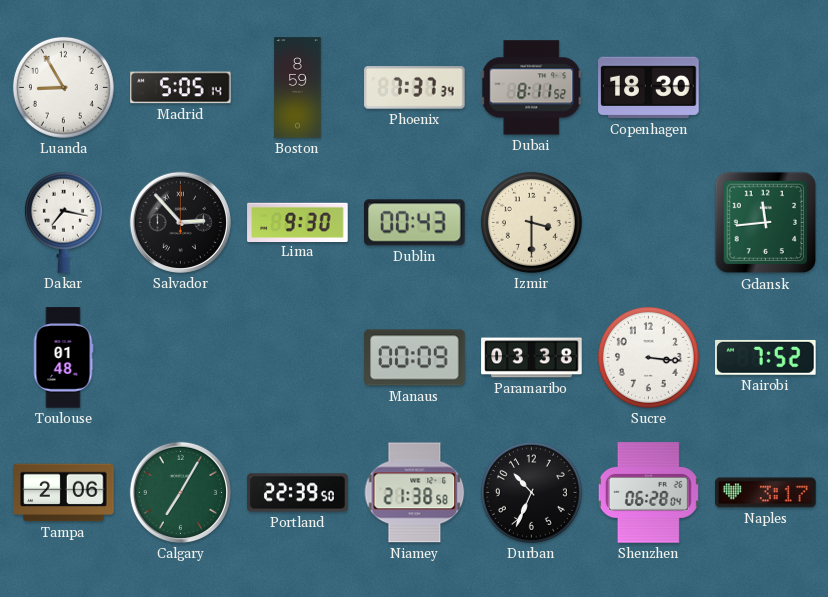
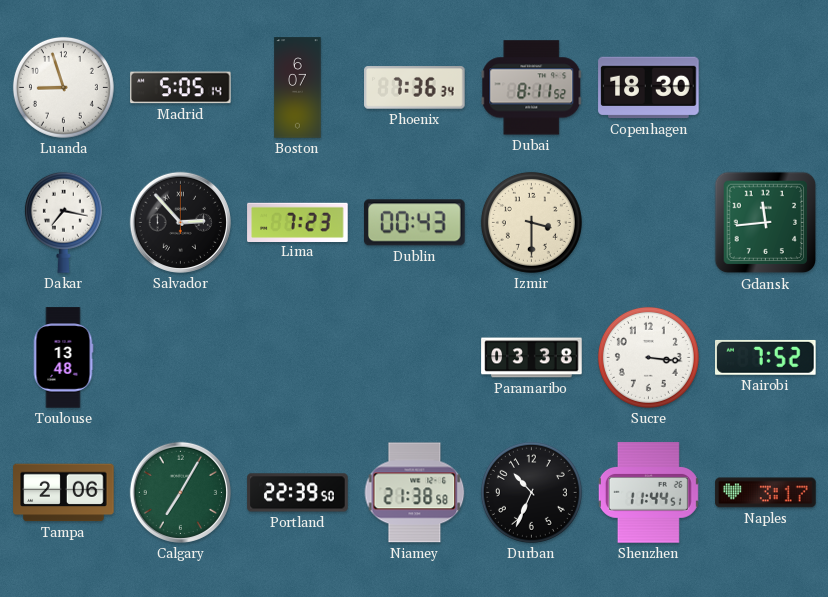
Luanda: 8:55 -> 8:57 (63, 87)
Boston: 8:59 -> 6:07 (298, 88)
Phoenix: 7:37 -> 7:36 (415, 88)
Lima: 9:30 -> 7:23 (298, 222)
Toulouse: 01:48 -> 13:48 (63, 358)
Manaus: 00:09 -> none (415, 358)
Shenzhen: 06:28 -> 11:44 (648, 493)
